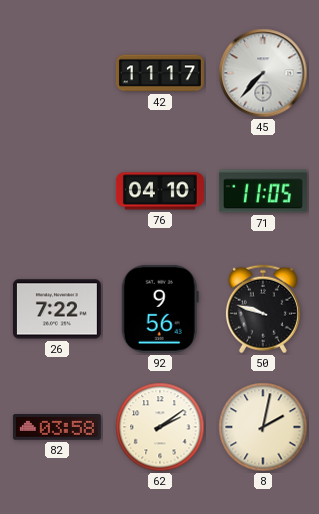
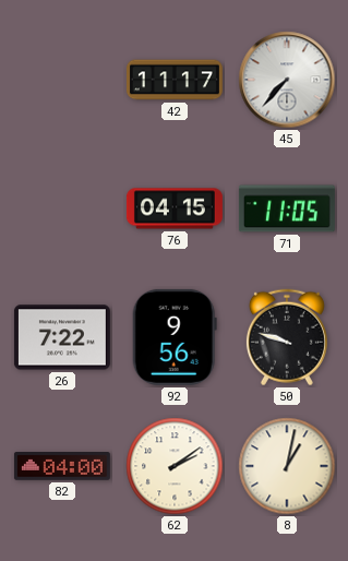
76: 04:10 -> 04:15 (175, 208)
82: 03:58 -> 04:00 (62, 467)
8: 2:02 -> 1:02 (287, 466)
